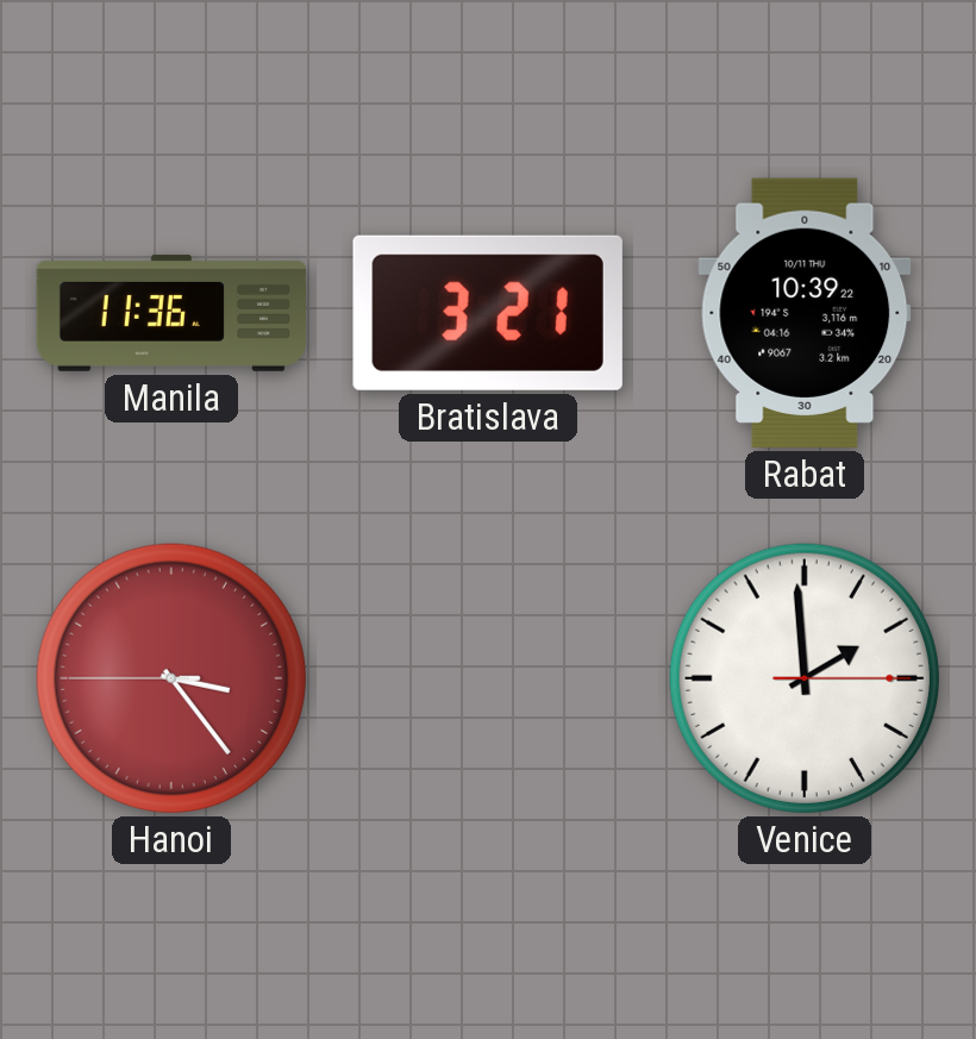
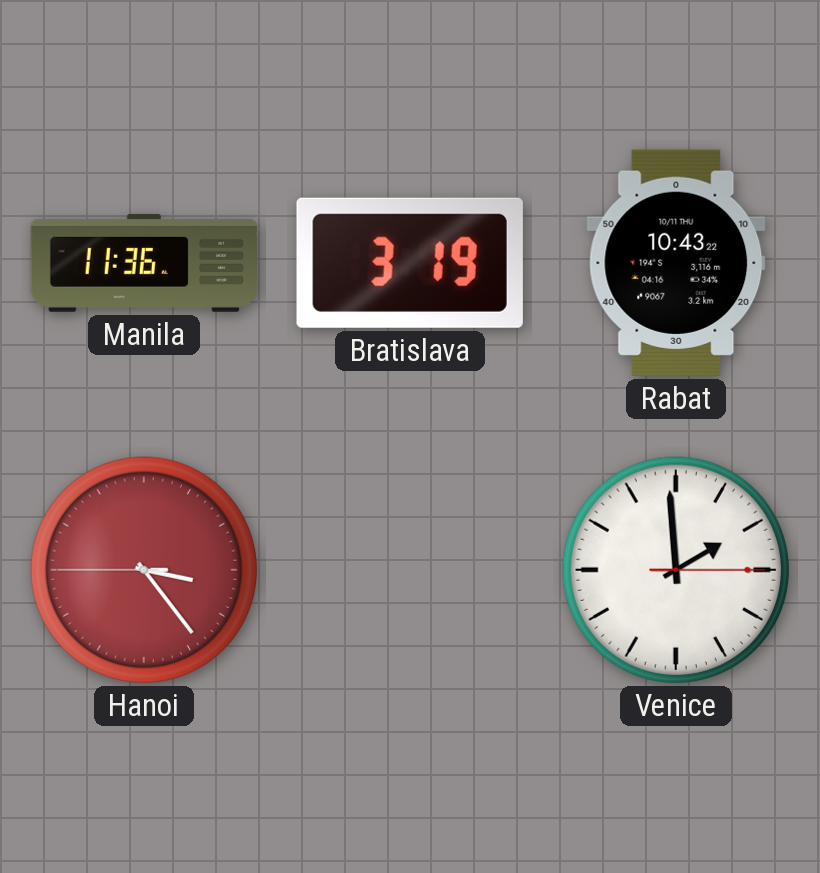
Bratislava: 3:21 -> 3:19 (410, 263)
Rabat: 10:39 -> 10:43 (676, 263)
